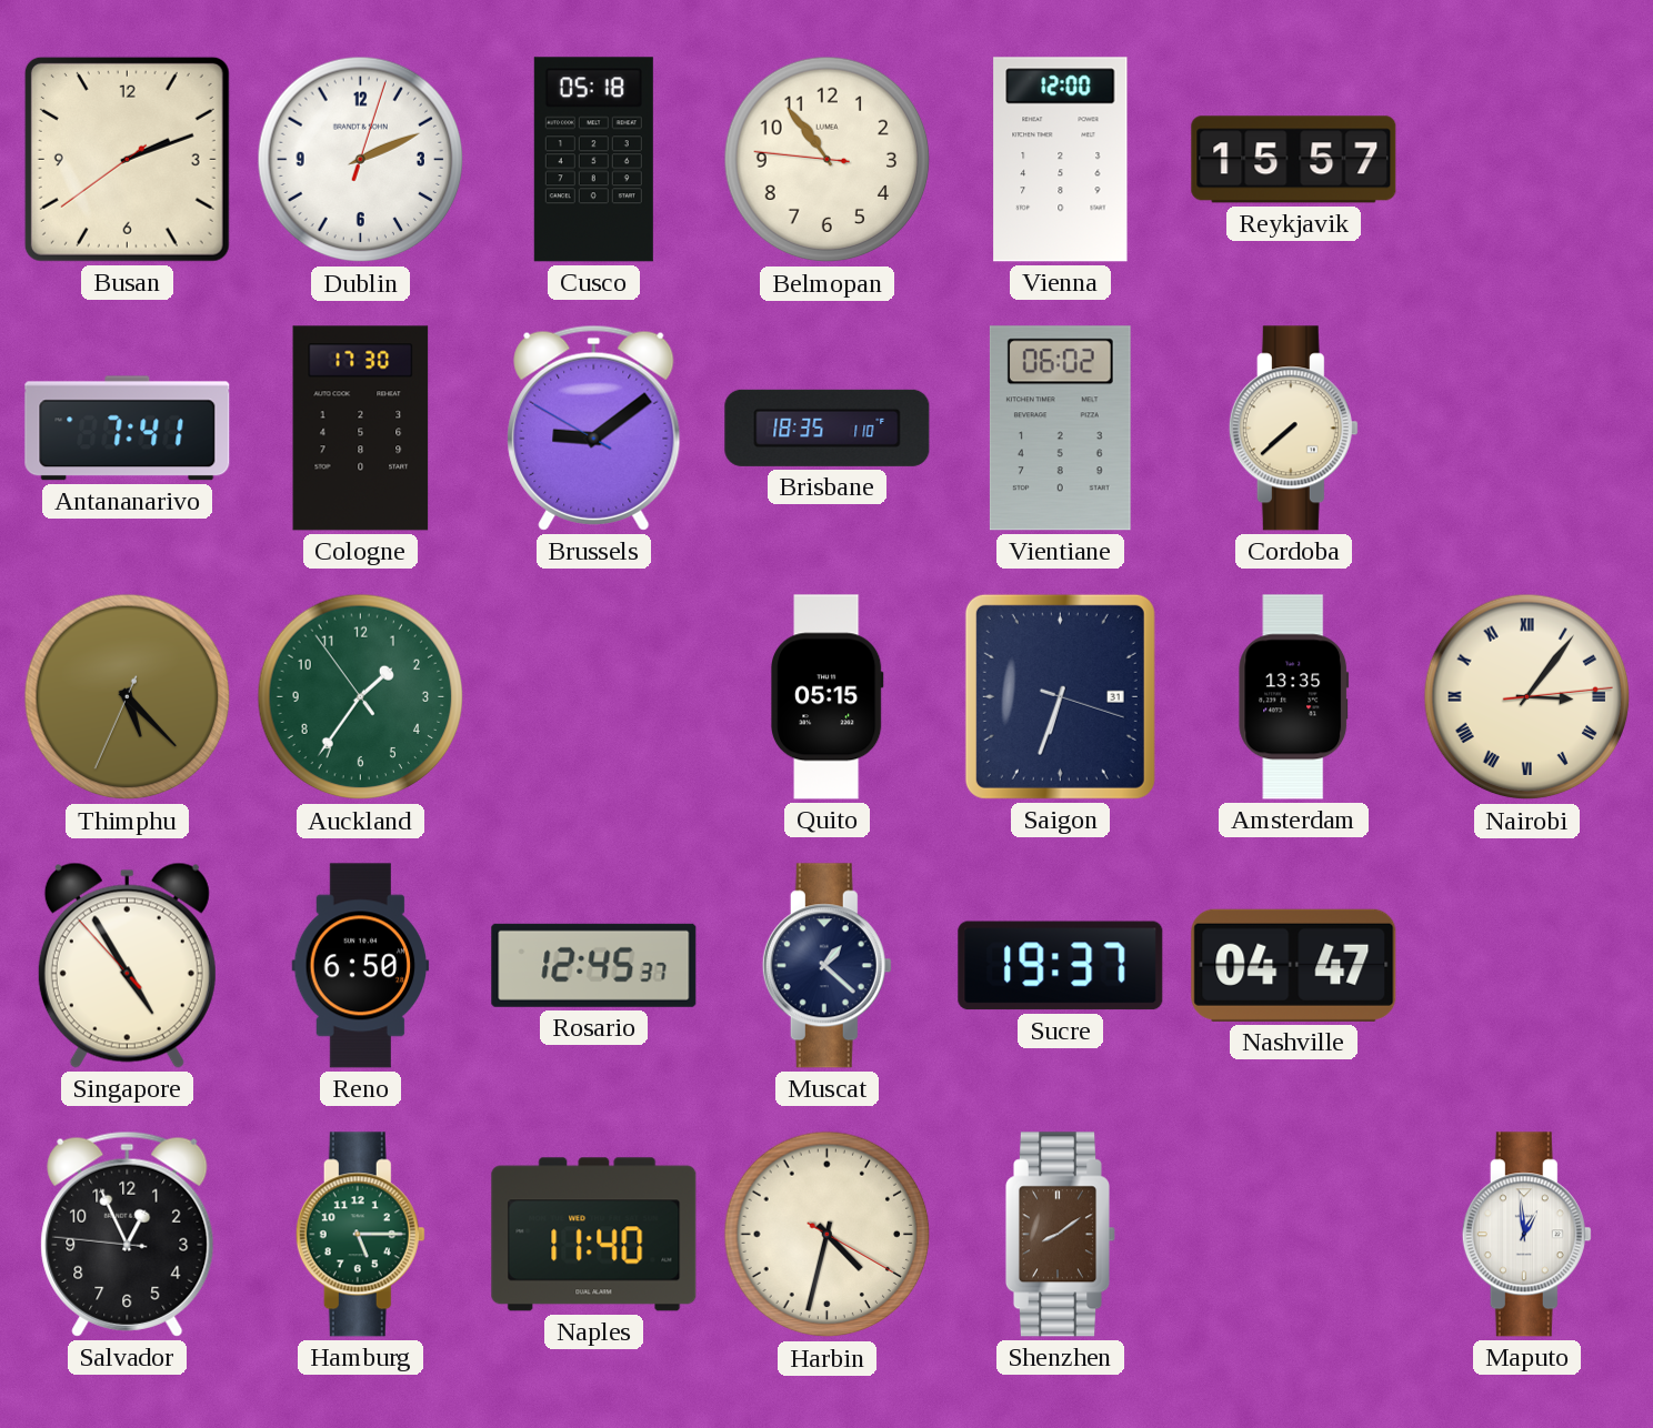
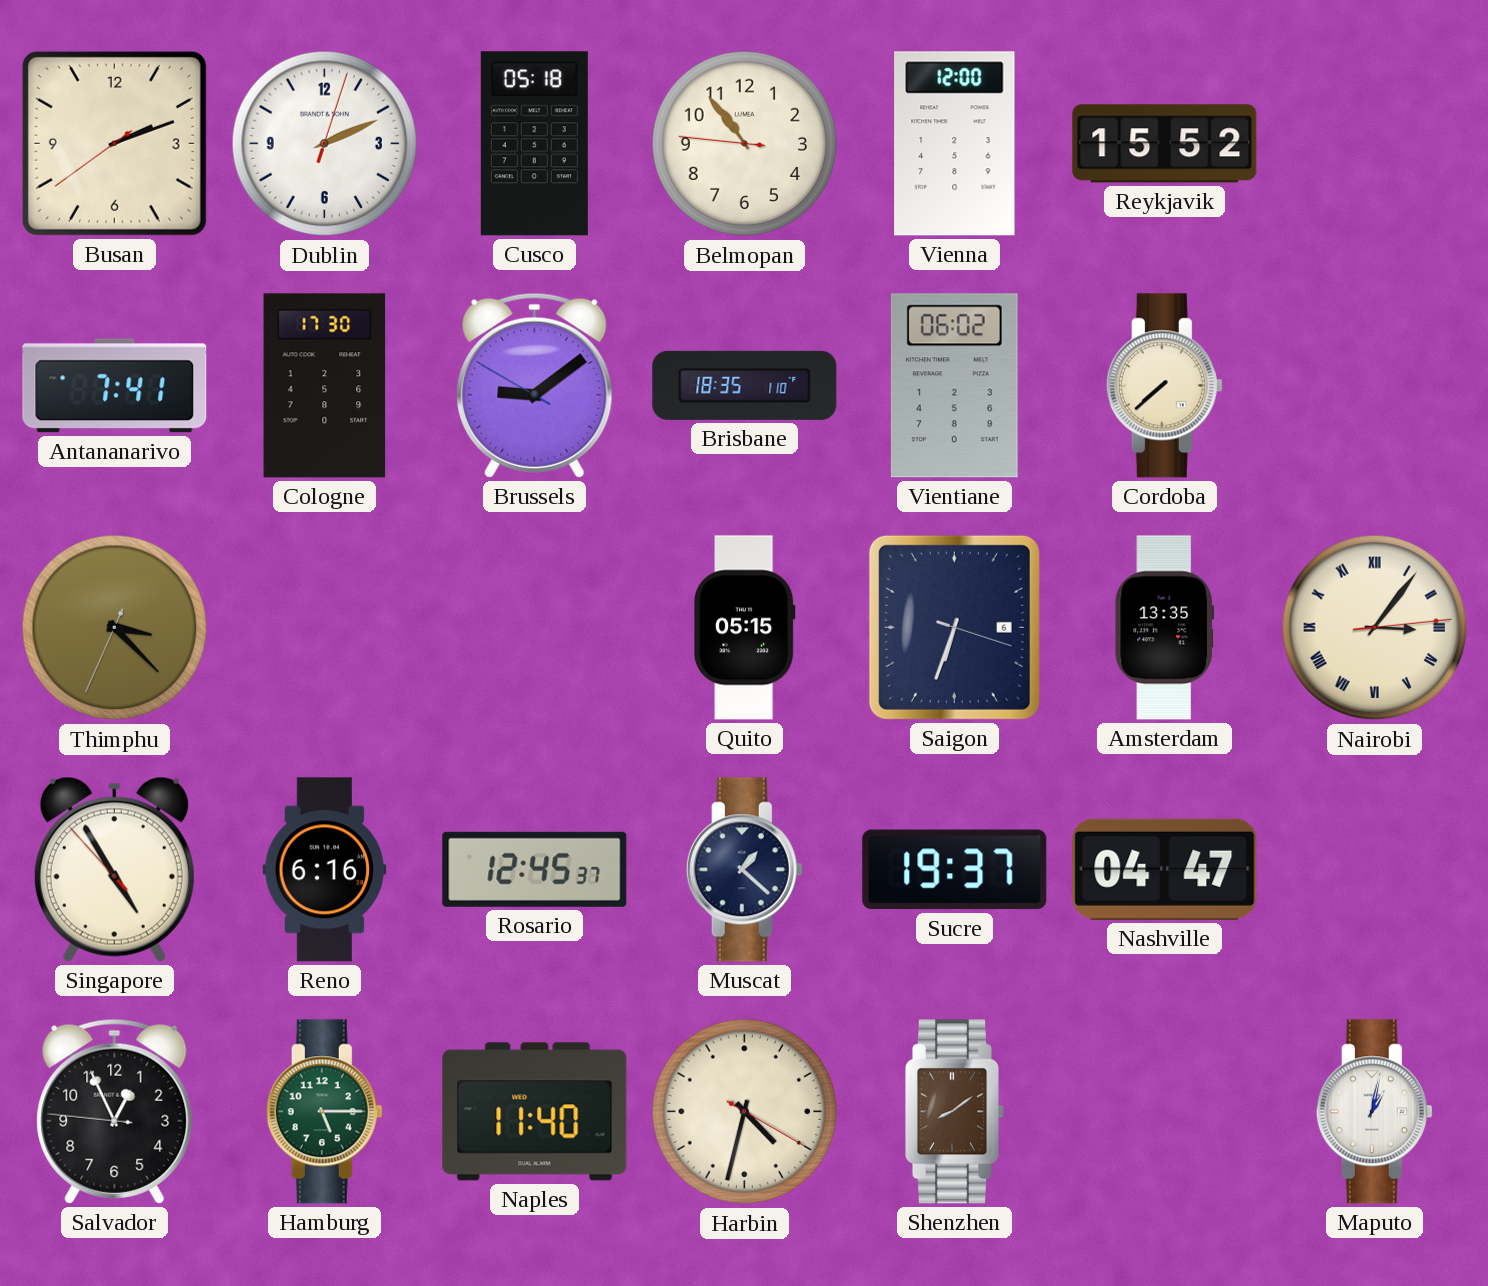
Reykjavik: 15:57 -> 15:52 (1165, 144)
Thimphu: 5:22 -> 3:22 (115, 628)
Auckland: 1:35 -> none (361, 697)
Saigon date: 31 -> 6 (954, 627)
Reno: 6:50 -> 6:16 (325, 870)
Maputo: 12:59 -> 1:02 (1374, 1112)
